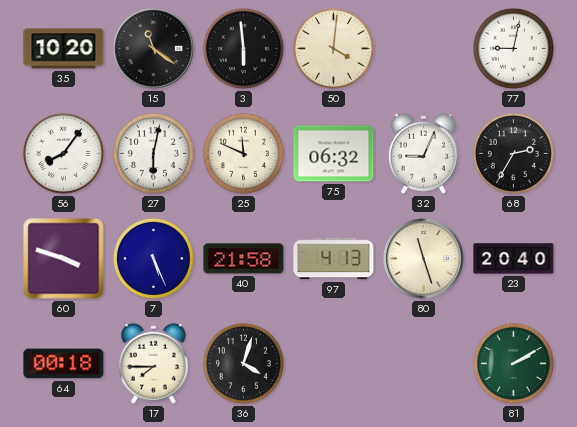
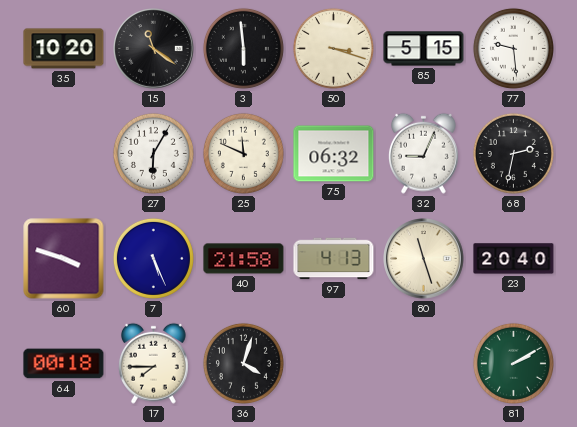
50: 4:01 -> 3:18 (333, 48)
85: none -> 5:15 (424, 49)
77: 9:02 -> 9:29 (513, 48)
56: 8:06 -> none (63, 153)
27: 6:02 -> 6:05 (153, 153)
68: 2:35 -> 2:32 (513, 153)
